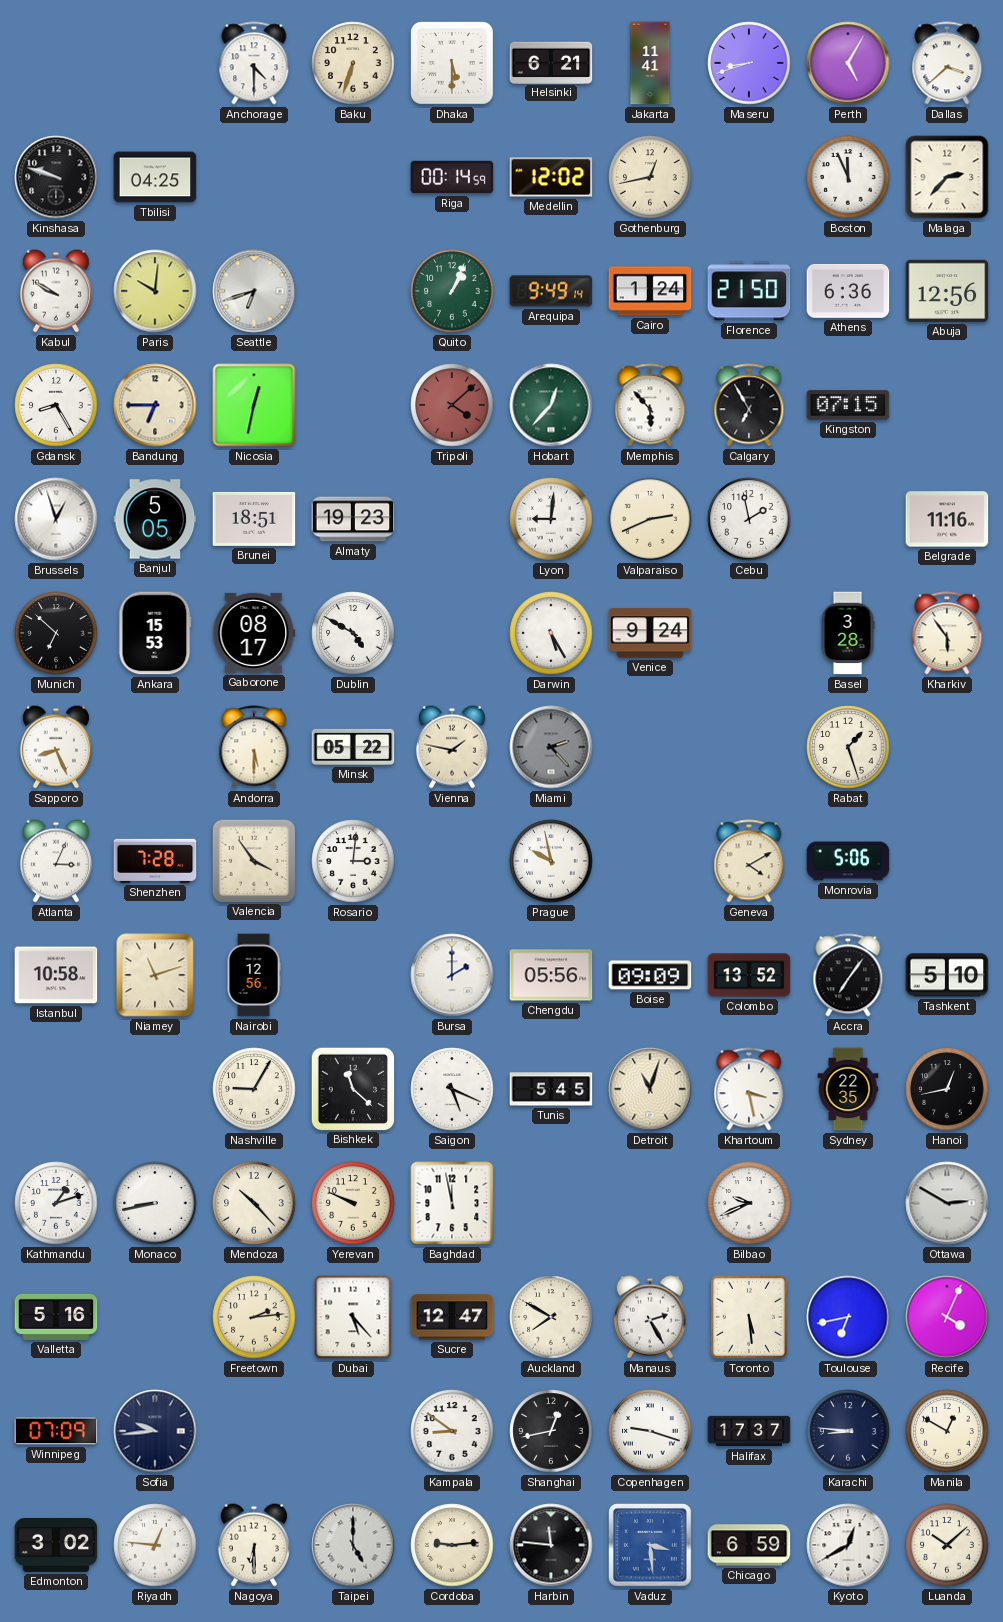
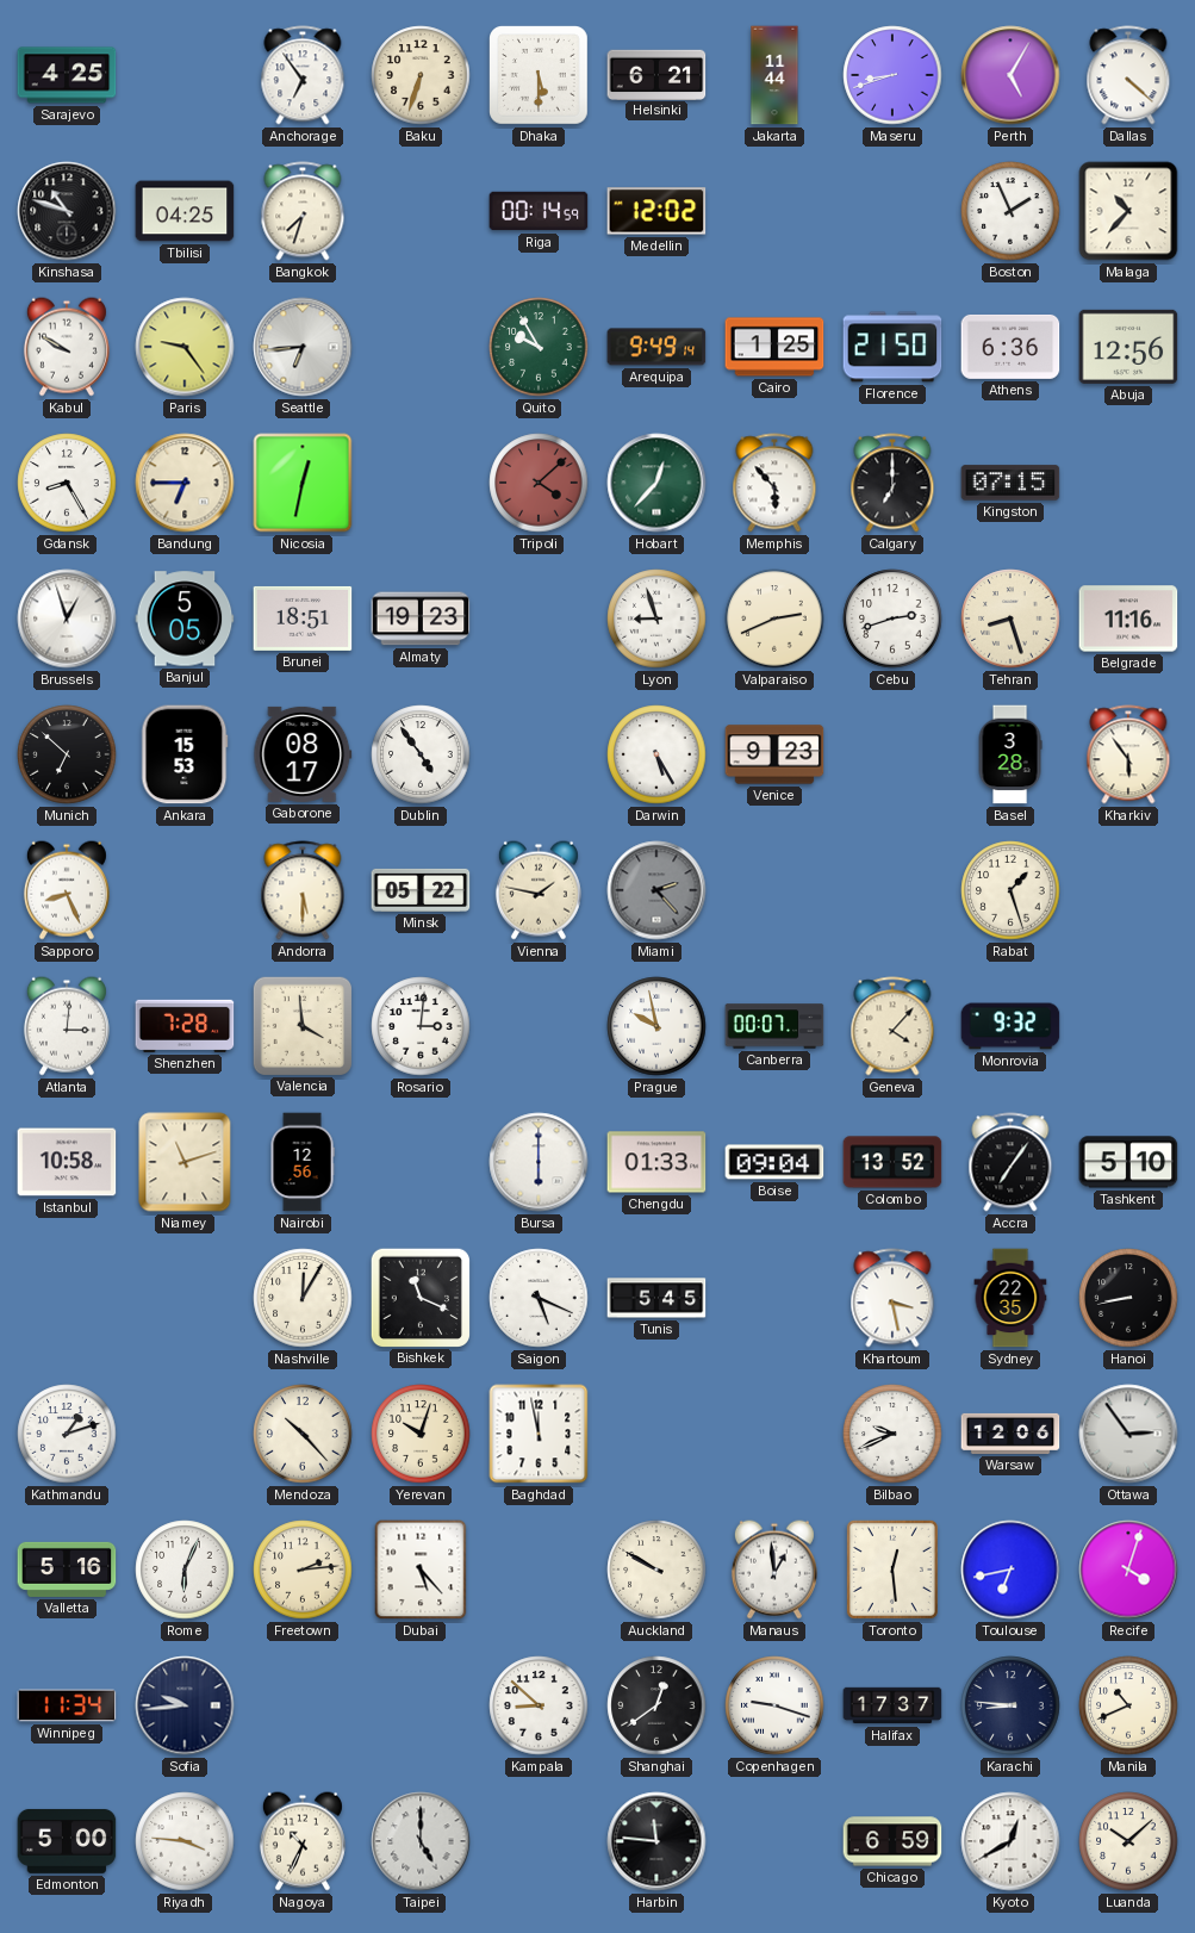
Sarajevo: none -> 4:25 (67, 75)
Anchorage: 4:30 -> 6:54 (303, 75)
Jakarta: 11:41 -> 11:44 (774, 75)
Dallas: 3:38 -> 4:22 (1128, 75)
Kinshasa: 9:48 -> 10:48 (67, 211)
Bangkok: none -> 7:33 (303, 211)
Gothenburg: 12:43 -> none (650, 177)
Boston: 11:56 -> 1:56 (1010, 211)
Malaga: 2:37 -> 10:37 (1128, 211)
Paris: 10:01 -> 9:24 (185, 347)
Seattle: 6:42 -> 6:44 (303, 347)
Quito: 1:04 -> 9:55 (539, 347)
Cairo: 1:24 -> 1:25 (774, 347)
Calgary: 6:55 -> 7:00 (892, 483)
Lyon: 9:01 -> 8:57 (656, 619)
Cebu: 1:58 -> 2:42 (892, 619)
Tehran: none -> 8:27 (1010, 619)
Dublin: 4:50 -> 4:54 (421, 754)
Venice: 9:24 -> 9:23 (774, 754)
Atlanta: 3:04 -> 3:01 (67, 1026)
Valencia: 3:54 -> 3:59 (301, 1025)
Canberra: none -> 00:07 (774, 1026)
Geneva: 4:10 -> 4:07 (892, 1026)
Monrovia: 5:06 -> 9:32 (1010, 1026)
Bursa: 2:00 -> 6:00 (539, 1162)
Chengdu: 05:56 -> 01:33 (656, 1162)
Boise: 09:09 -> 09:04 (774, 1162)
Nashville: 9:05 -> 12:05 (303, 1298)
Bishkek: 11:22 -> 11:19 (419, 1297)
Detroit: 11:03 -> none (650, 1089)
Hanoi: 12:43 -> 8:43 (1128, 1298)
Monaco: 8:43 -> none (155, 1203)
Yerevan: 9:49 -> 10:03 (421, 1434)
Warsaw: none -> 12:06 (1010, 1434)
Ottawa: 2:50 -> 2:54 (1128, 1434)
Rome: none -> 6:04 (185, 1570)
Sucre: 12:47 -> none (452, 1317)
Auckland: 7:50 -> 9:50 (656, 1570)
Manaus: 2:25 -> 12:59 (774, 1570)
Toronto: 5:29 -> 12:29 (892, 1570)
Recife: 4:04 -> 4:03 (1128, 1570)
Winnipeg: 07:09 -> 11:34 (67, 1705)
Kampala: 8:51 -> 8:52 (539, 1705)
Shanghai: 12:43 -> 12:39 (656, 1705)
Manila: 12:50 -> 10:41 (1128, 1705)
Edmonton: 3:02 -> 5:00 (67, 1841)
Riyadh: 12:46 -> 3:46 (185, 1841)
Nagoya: 6:30 -> 10:34 (303, 1841)
Cordoba: 9:14 -> none (452, 1545)
Vaduz: 3:29 -> none (651, 1546)
